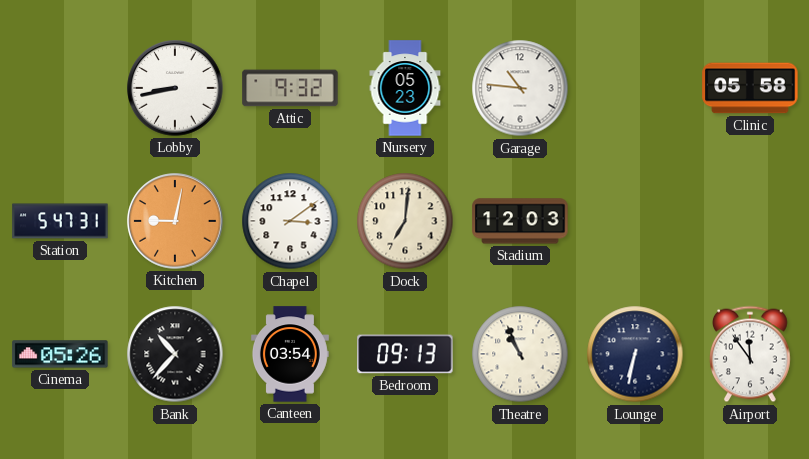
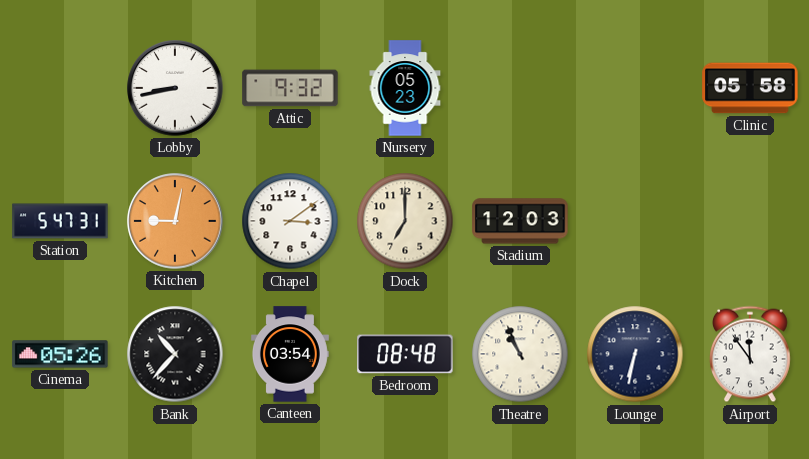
Garage: 10:46 -> none (520, 88)
Dock: 7:01 -> 7:00 (405, 221)
Bedroom: 09:13 -> 08:48 (405, 354)
